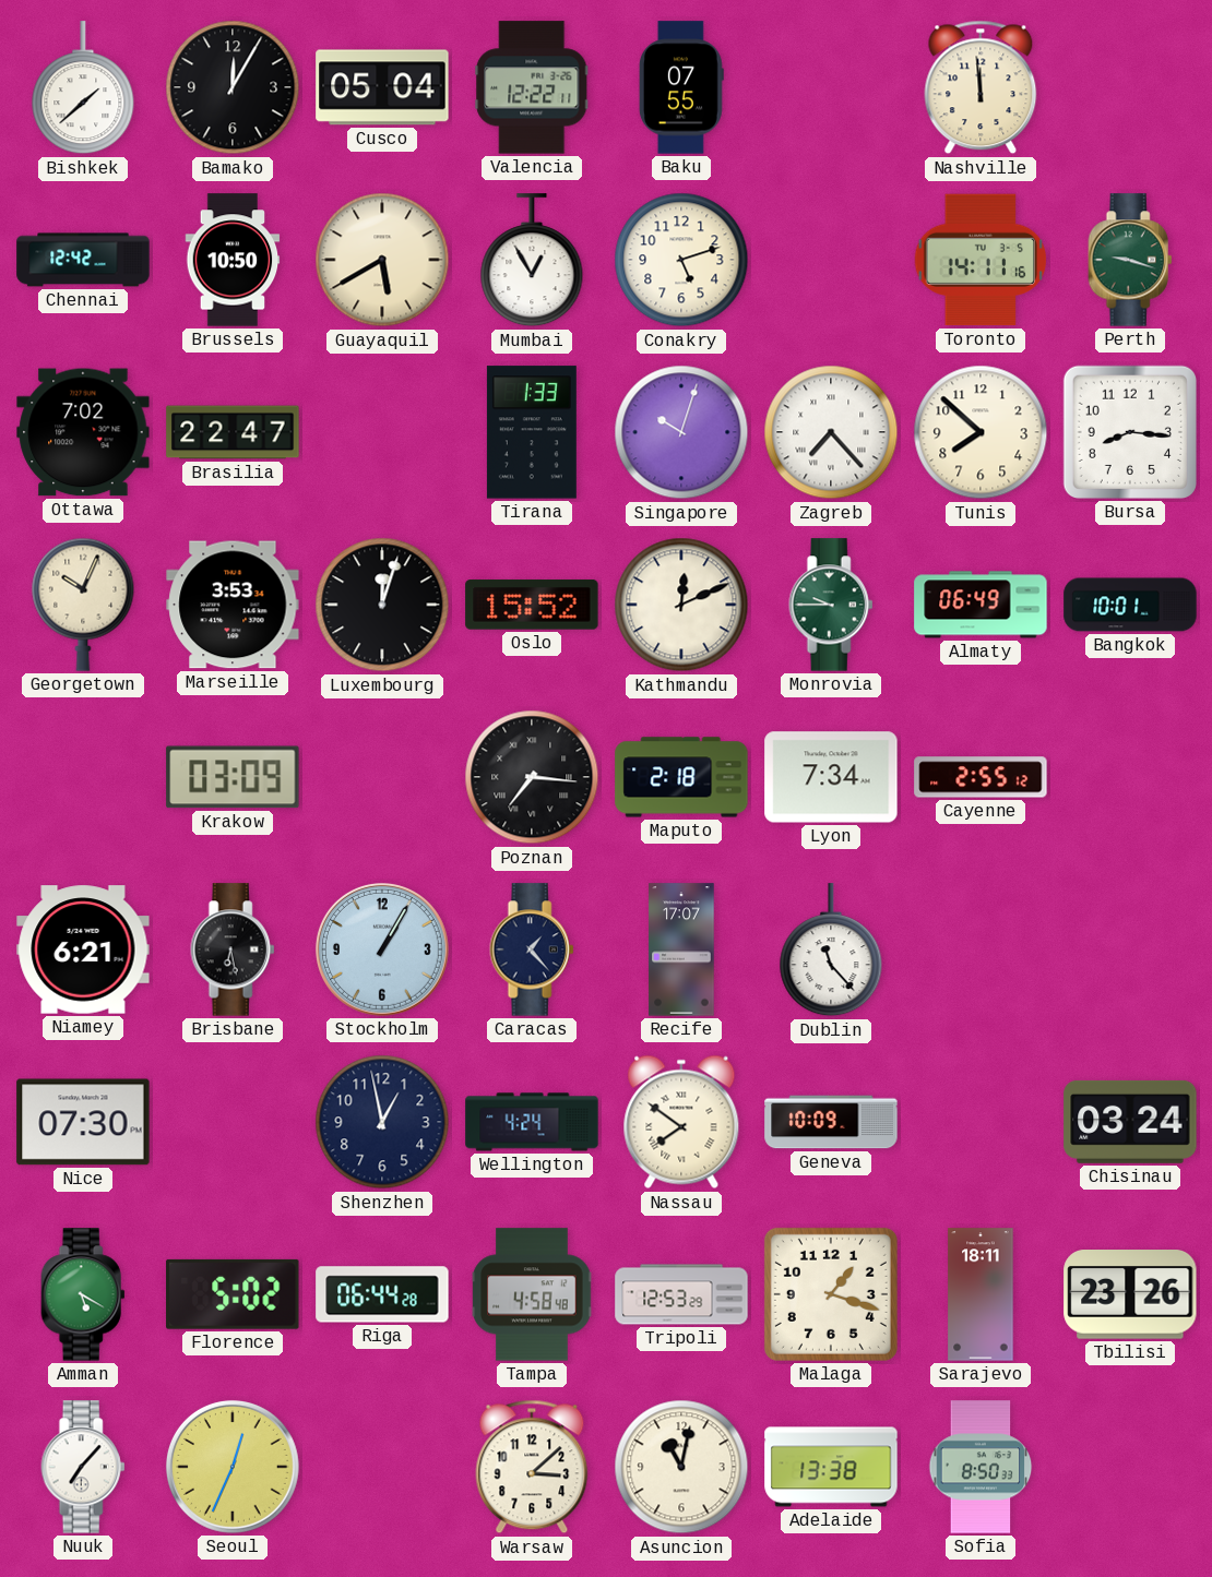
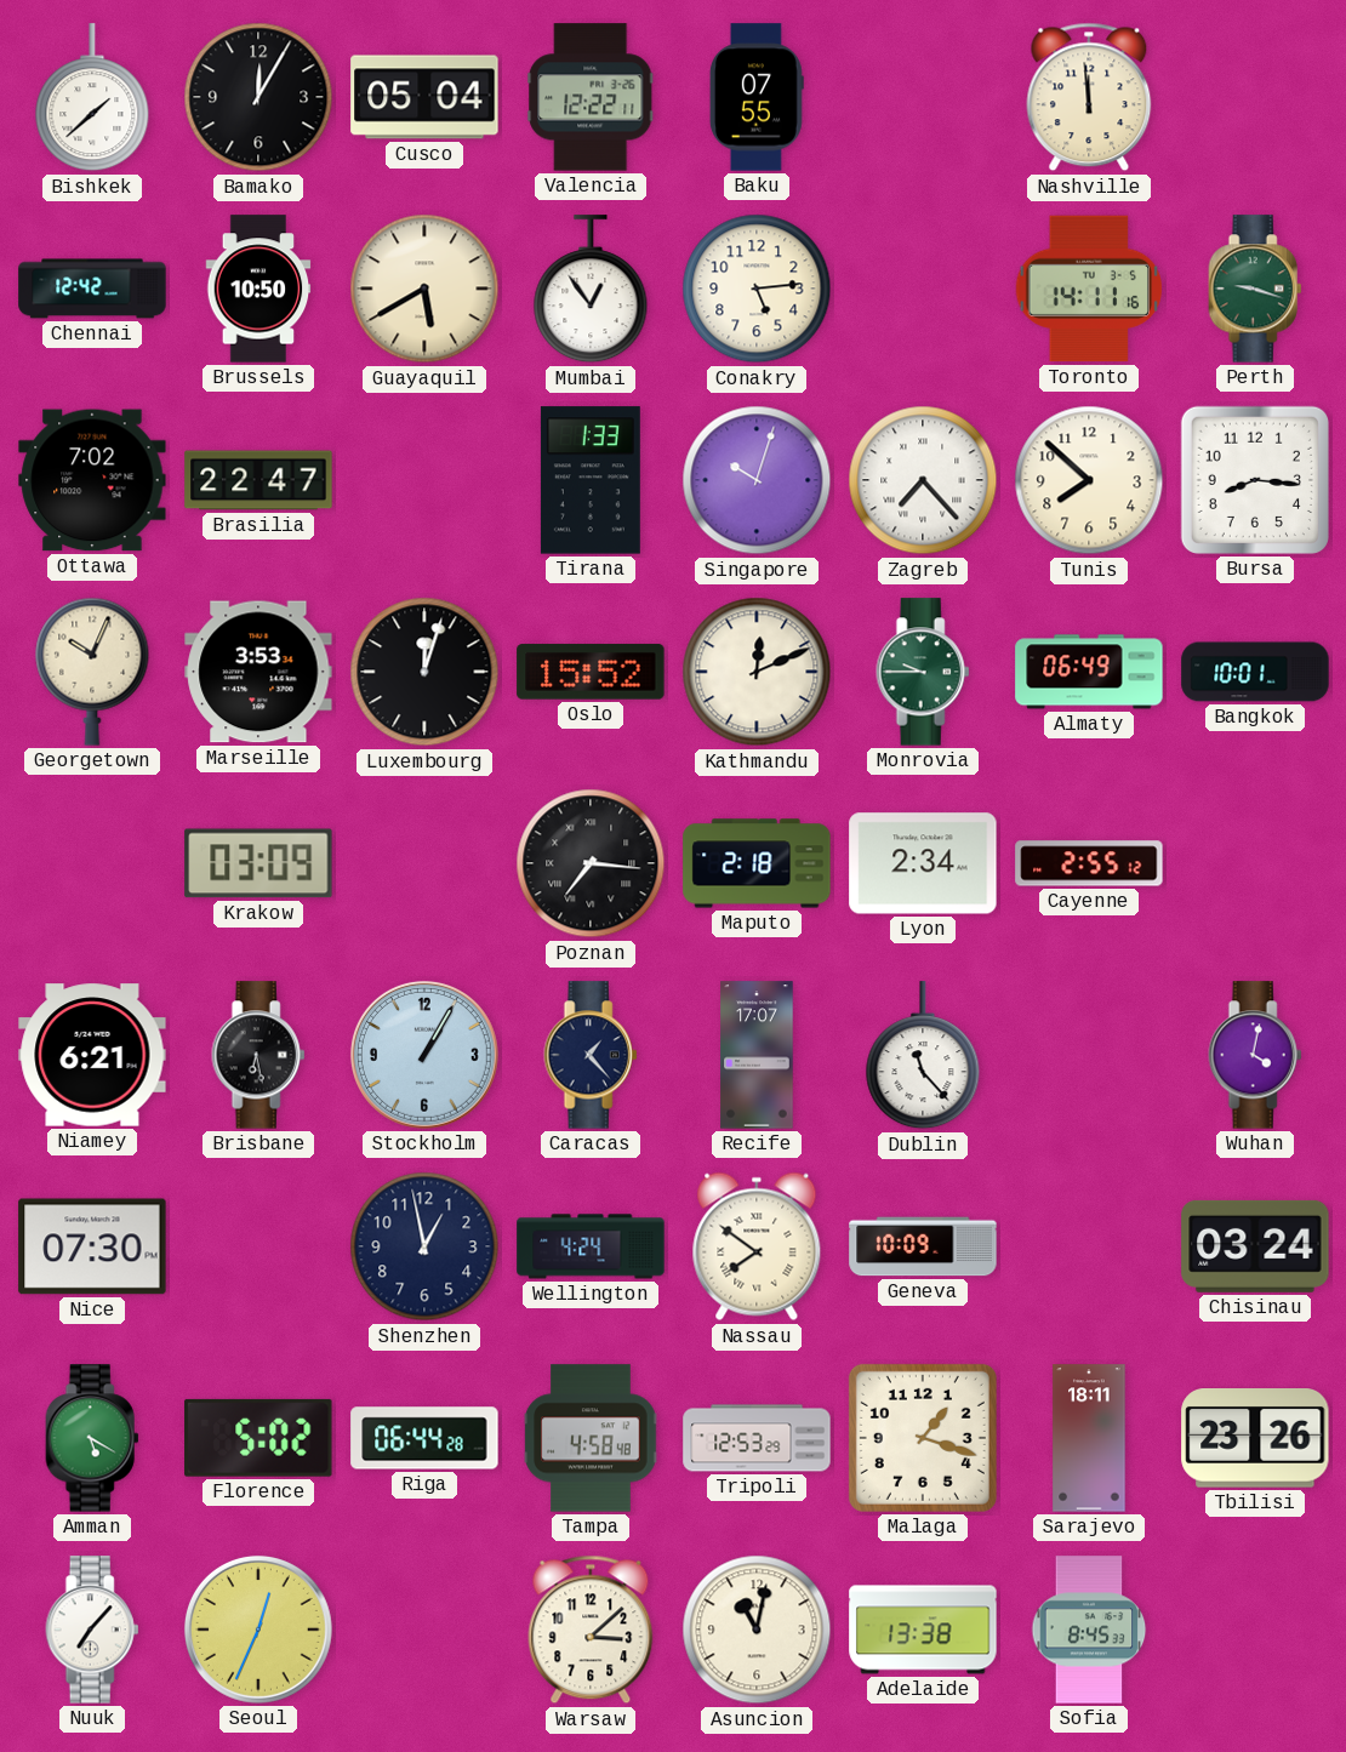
Mumbai: 12:55 -> 12:54 (591, 290)
Conakry: 5:12 -> 5:14 (757, 289)
Lyon: 7:34 -> 2:34 (923, 863)
Wuhan: none -> 4:02 (1255, 1055)
Sofia: 8:50 -> 8:45 (1089, 1630)
